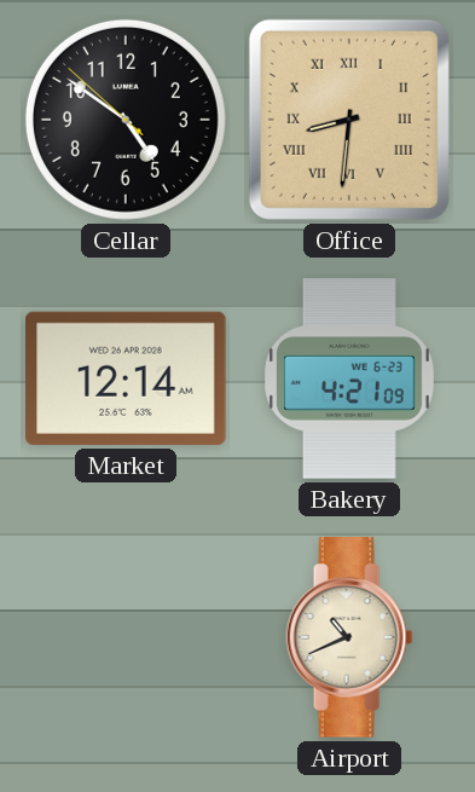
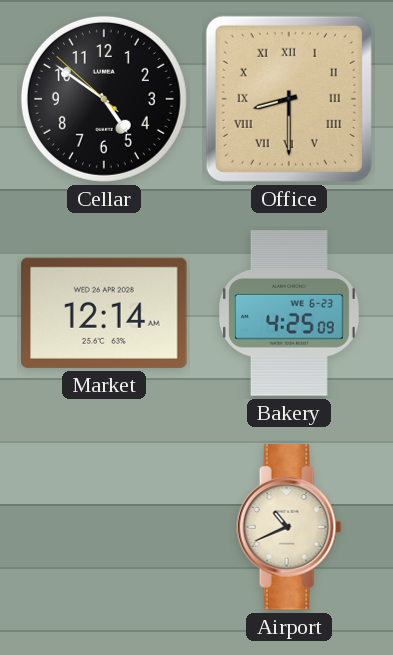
Office: 8:31 -> 8:30 (289, 99)
Bakery: 4:21 -> 4:25 (290, 313)
